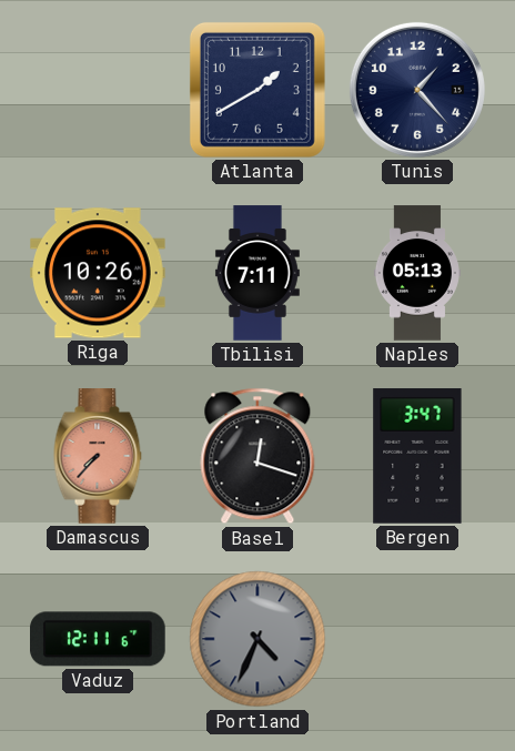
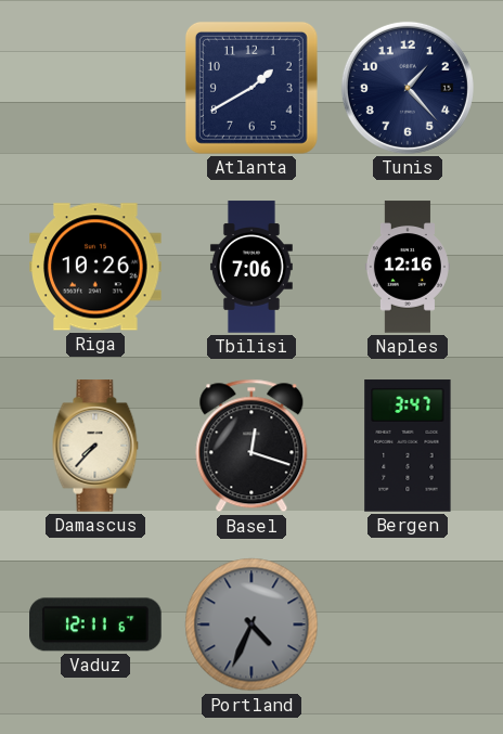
Tbilisi: 7:11 -> 7:06 (251, 267)
Naples: 05:13 -> 12:16 (408, 267)
Damascus dial: salmon -> cream (95, 446)
